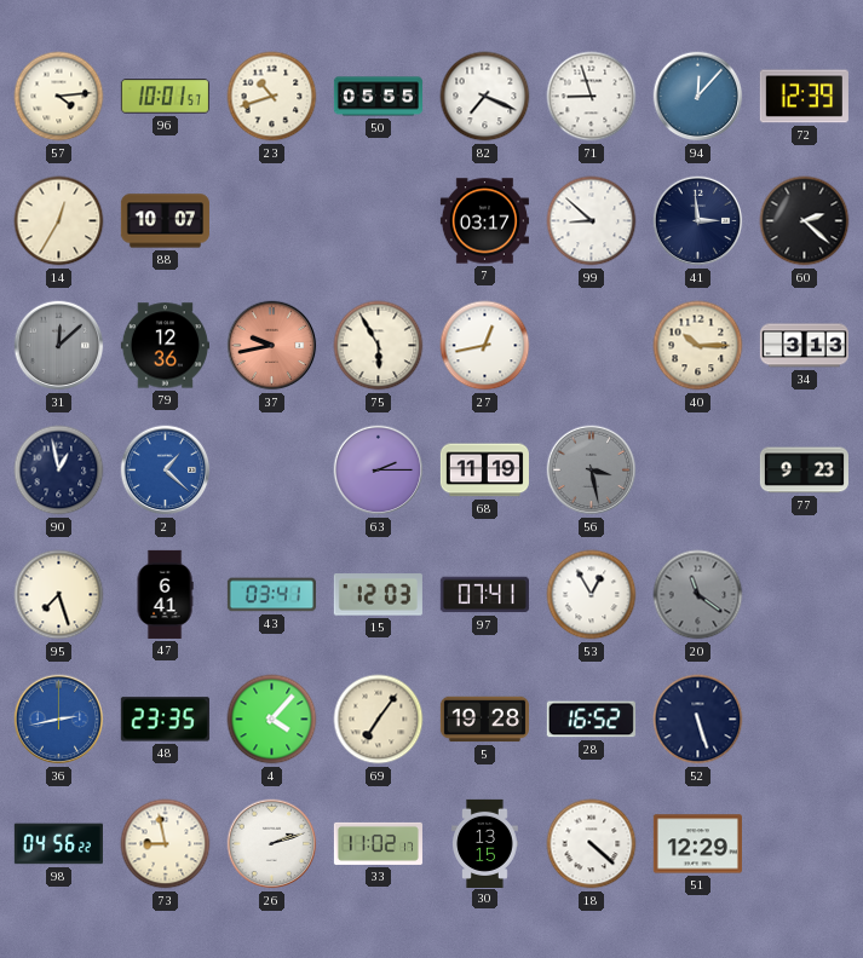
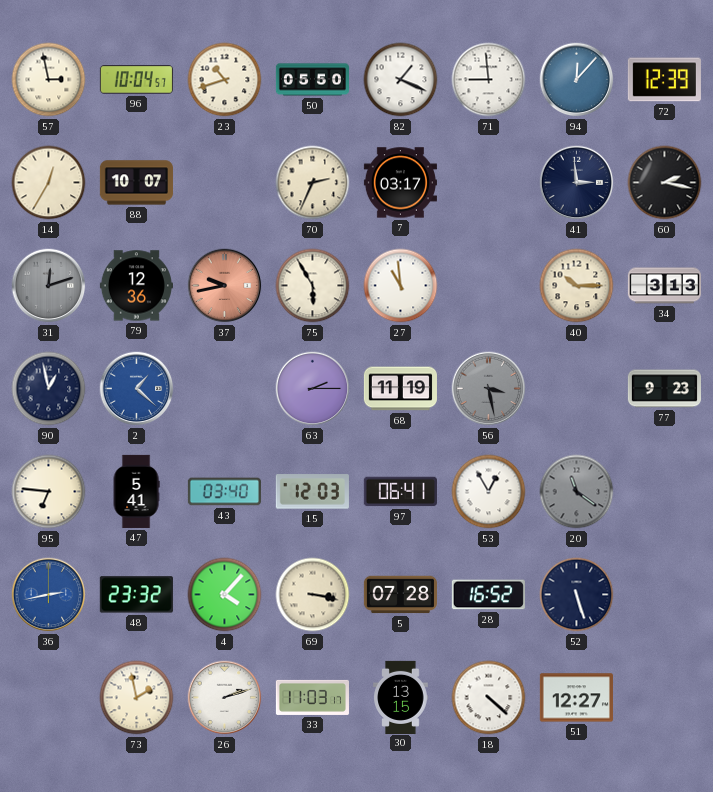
57: 4:14 -> 2:58 (49, 80)
96: 10:01 -> 10:04 (136, 80)
50: 05:55 -> 05:50 (312, 80)
82: 7:19 -> 1:19 (401, 80)
71: 8:57 -> 8:59 (489, 80)
70: none -> 2:34 (313, 183)
99: 8:52 -> none (592, 221)
60: 2:22 -> 2:17 (665, 183)
31: 12:08 -> 12:12 (49, 286)
27: 12:43 -> 10:59 (401, 286)
95: 7:27 -> 6:46 (49, 492)
47: 6:41 -> 5:41 (136, 491)
43: 03:41 -> 03:40 (224, 492)
97: 07:41 -> 06:41 (400, 492)
48: 23:35 -> 23:32 (136, 595)
69: 7:06 -> 3:17 (313, 595)
5: 19:28 -> 07:28 (400, 595)
98: 04:56 -> none (58, 844)
73: 8:58 -> 1:58 (137, 698)
33: 11:02 -> 11:03 (312, 697)
51: 12:29 -> 12:27 (576, 698)
